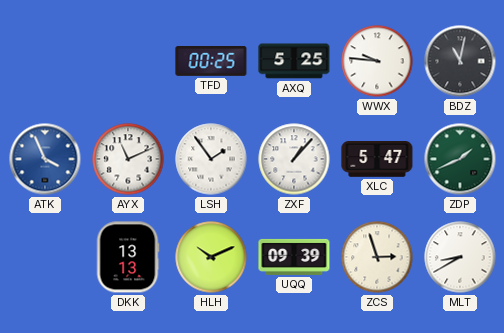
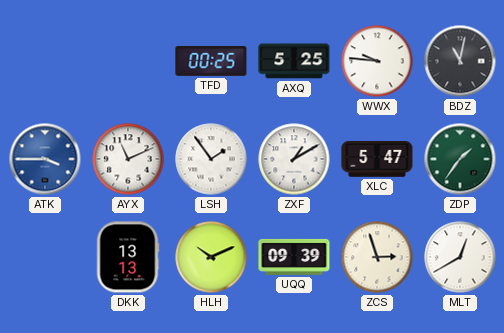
ATK: 3:56 -> 3:45 (45, 159)
ZXF: 1:07 -> 1:10 (294, 159)
ZDP: 1:41 -> 1:36 (460, 159)
MLT: 8:40 -> 12:40 (460, 257)
